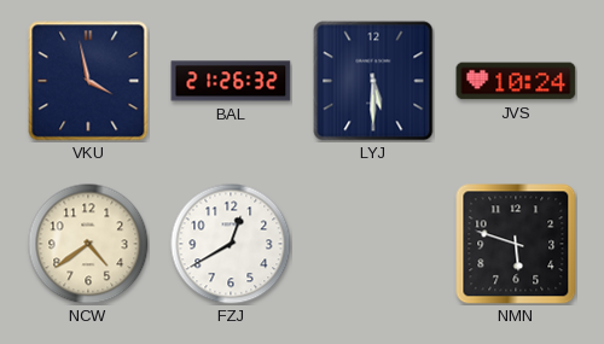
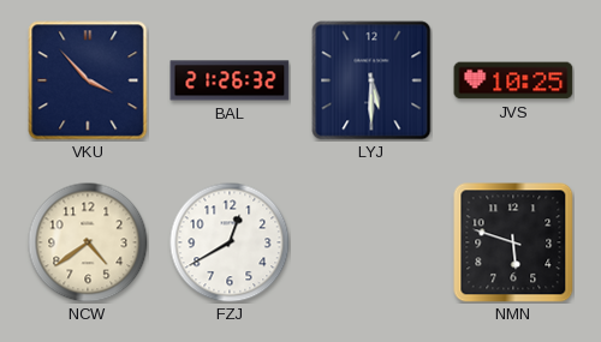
VKU: 3:58 -> 3:53 (88, 80)
JVS: 10:24 -> 10:25 (513, 80)
